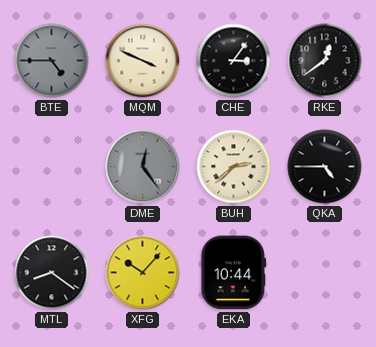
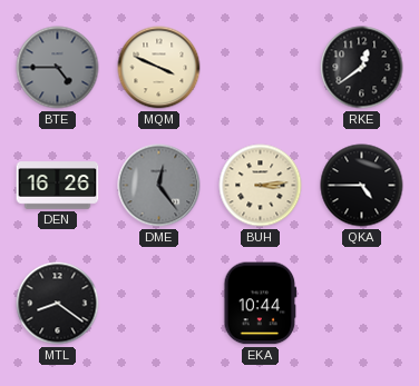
CHE: 3:06 -> none (234, 61)
DEN: none -> 16:26 (58, 186)
BUH: 2:38 -> 3:14 (261, 186)
XFG: 10:07 -> none (143, 273)
